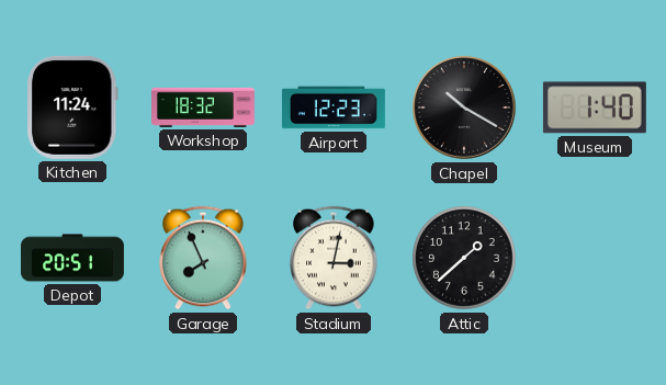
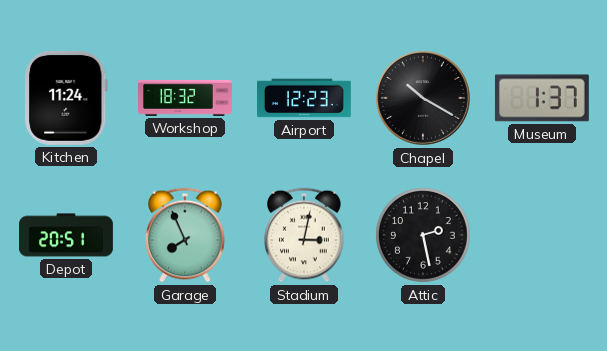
Museum: 1:40 -> 1:37 (542, 98)
Attic: 1:38 -> 2:28 (423, 235)
